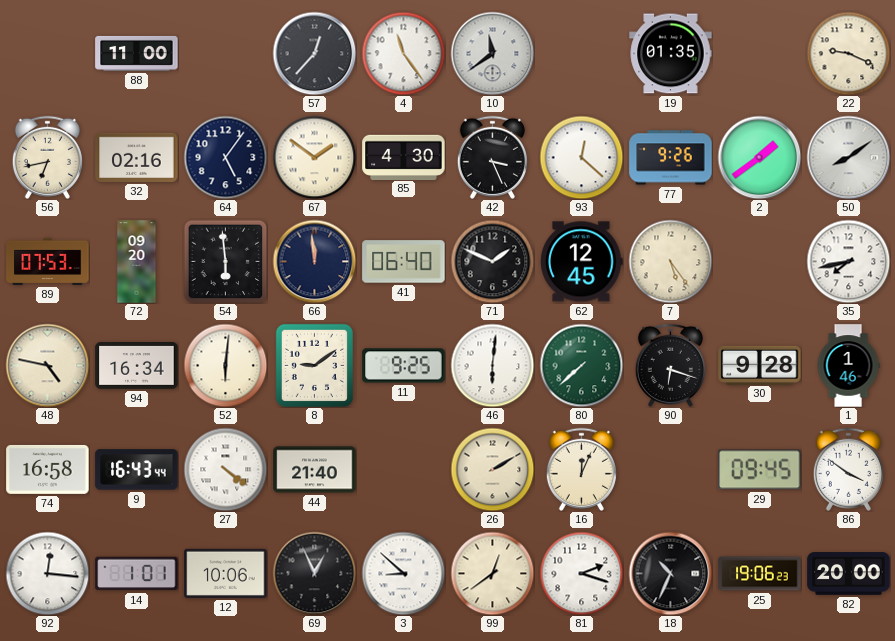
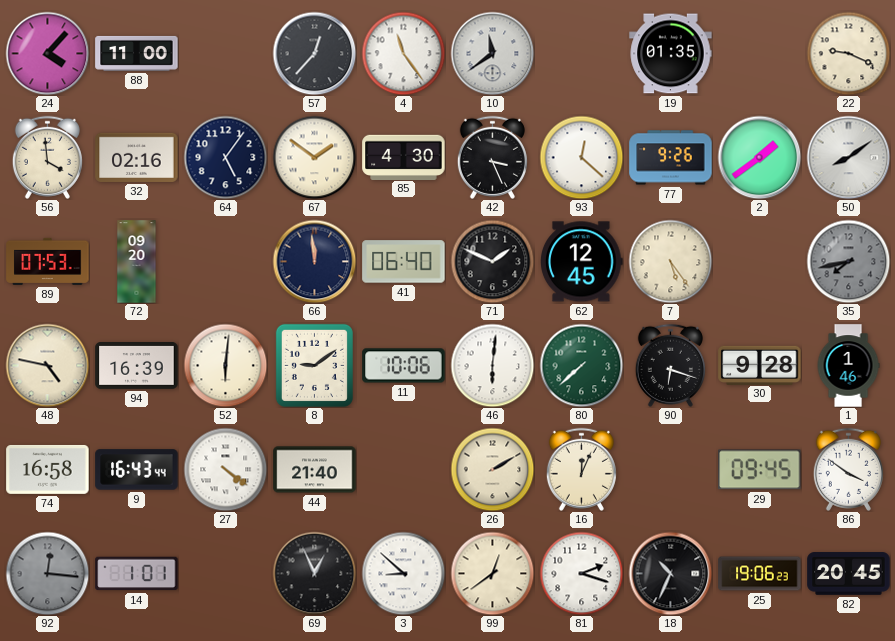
24: none -> 4:07 (47, 53)
56: 6:43 -> 3:59 (47, 157)
54: 5:59 -> none (225, 261)
35 dial: white -> grey (848, 261)
94: 16:34 -> 16:39 (137, 366)
11: 9:25 -> 10:06 (404, 366)
92 dial: white -> grey (47, 573)
12: 10:06 -> none (226, 573)
82: 20:00 -> 20:45 (849, 574)
